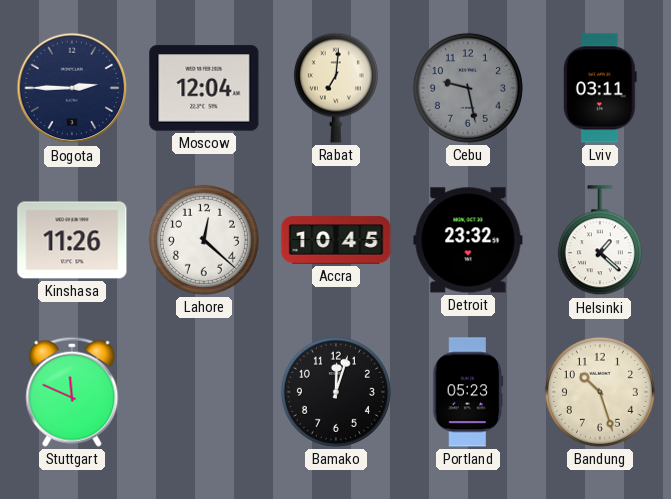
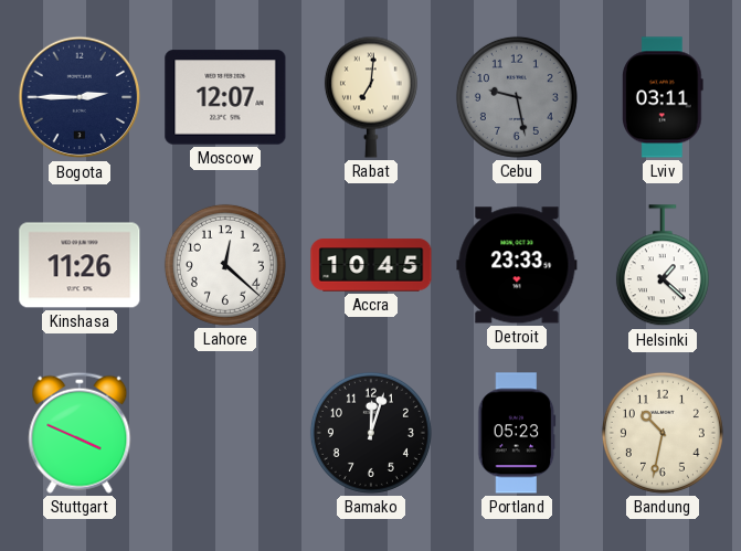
Moscow: 12:04 -> 12:07 (225, 97)
Detroit: 23:32 -> 23:33 (517, 265)
Stuttgart: 11:49 -> 3:49 (80, 433)
Bandung: 10:27 -> 10:32 (663, 433)
